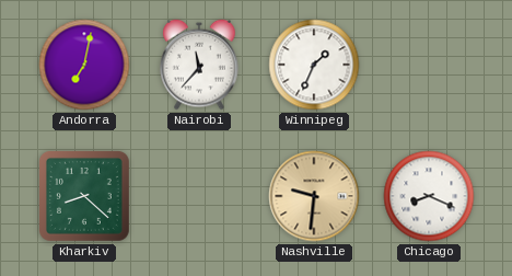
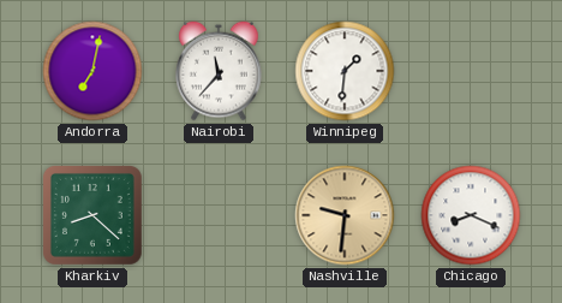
Winnipeg: 1:34 -> 1:31 (345, 71)
